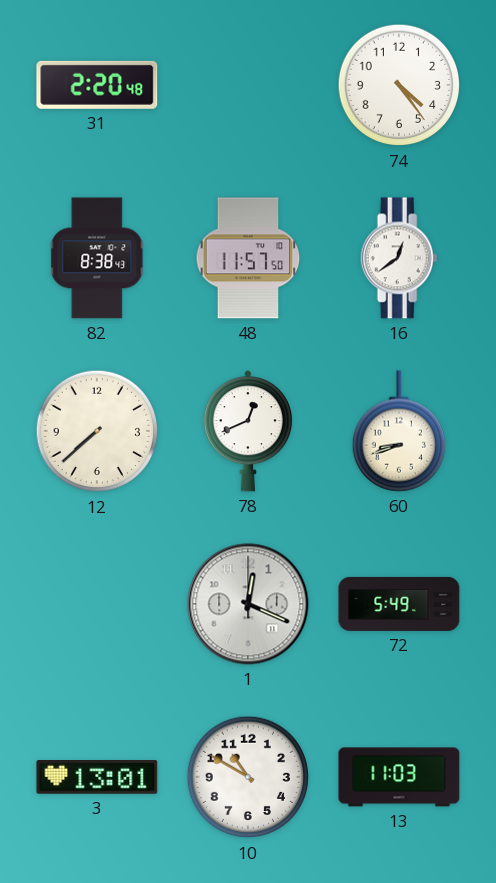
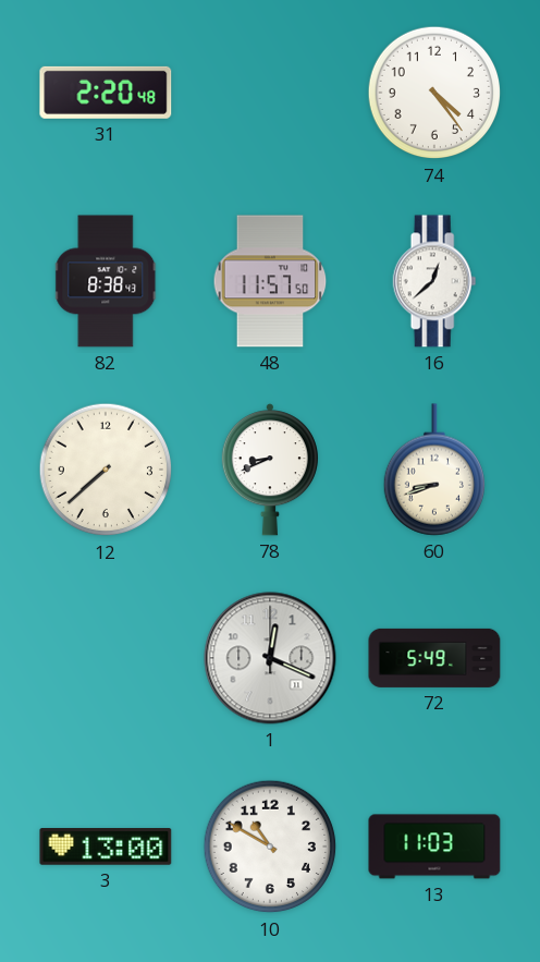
16: 12:39 -> 12:38 (434, 281)
78: 12:41 -> 8:41 (270, 470)
3: 13:01 -> 13:00 (106, 847)
